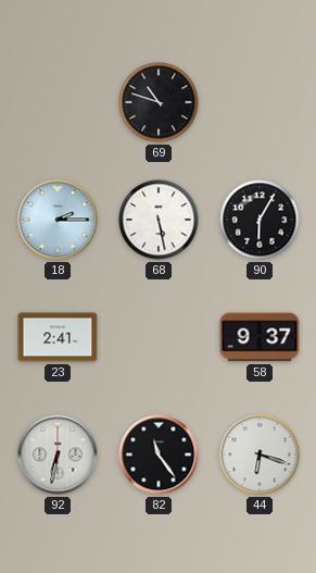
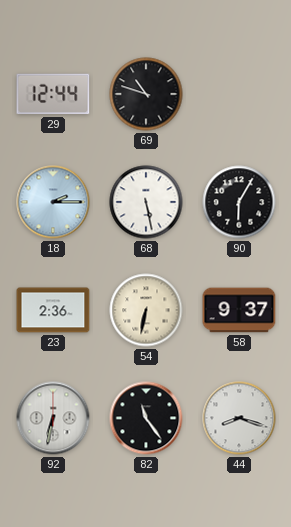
29: none -> 12:44 (53, 94)
23: 2:41 -> 2:36 (53, 310)
54: none -> 6:32 (146, 310)
44: 6:18 -> 8:18 (239, 418)
